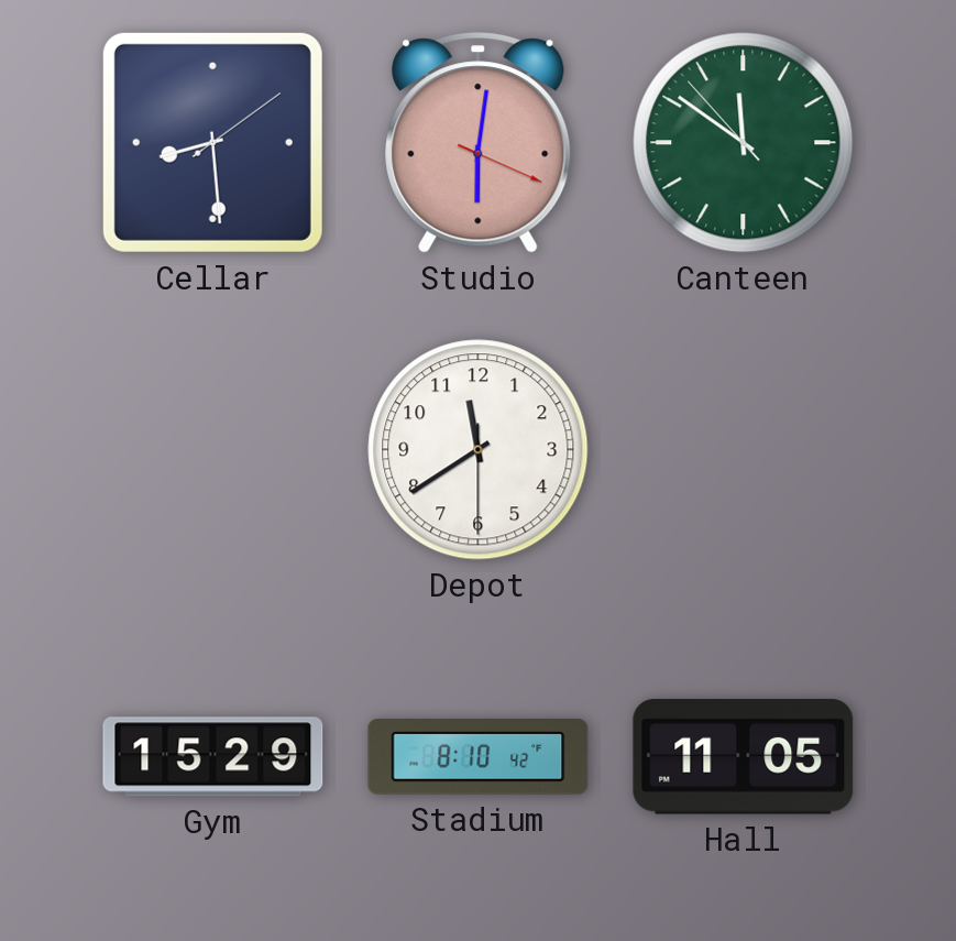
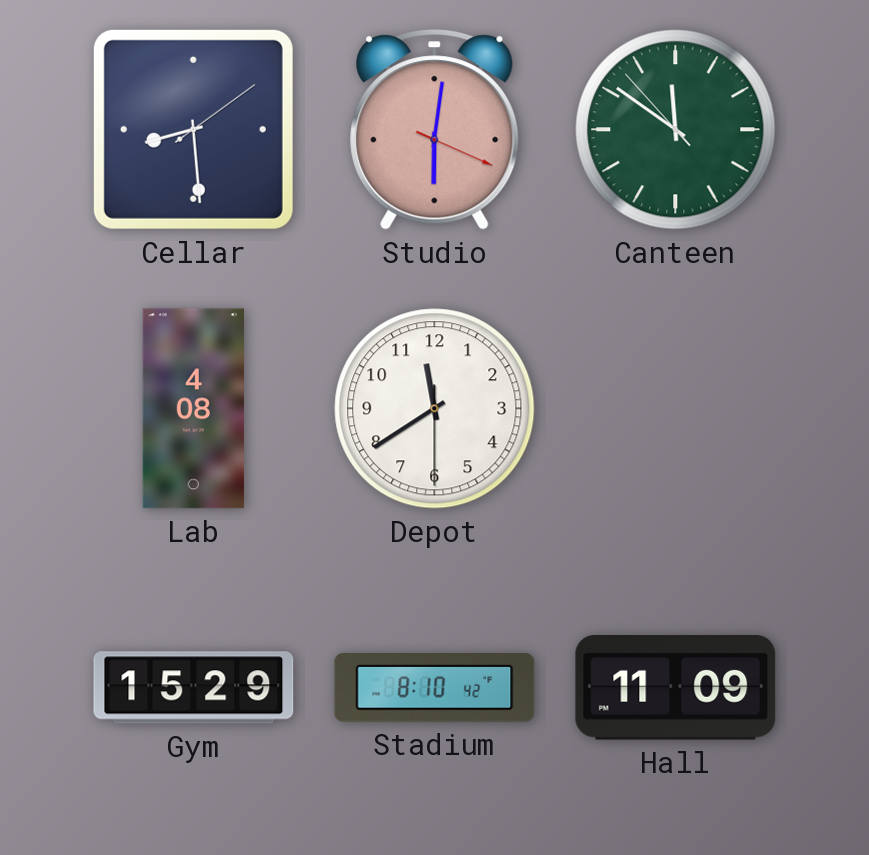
Lab: none -> 4:08 (193, 409)
Hall: 11:05 -> 11:09 (676, 688)
